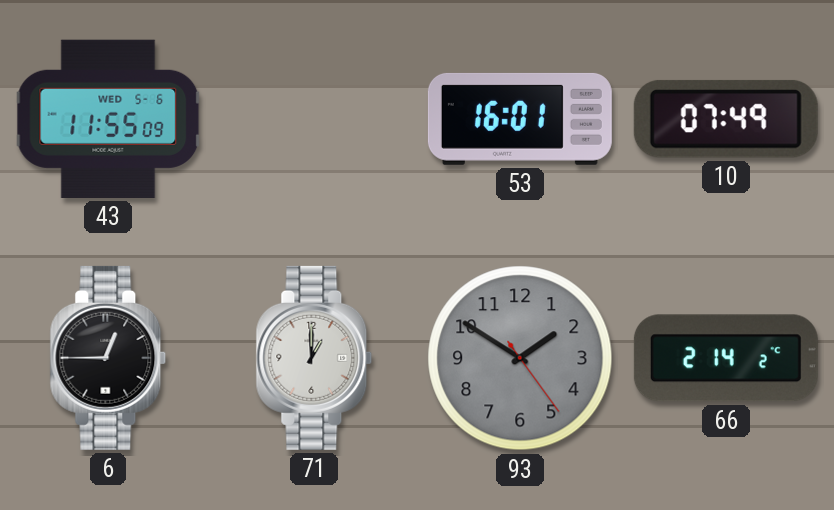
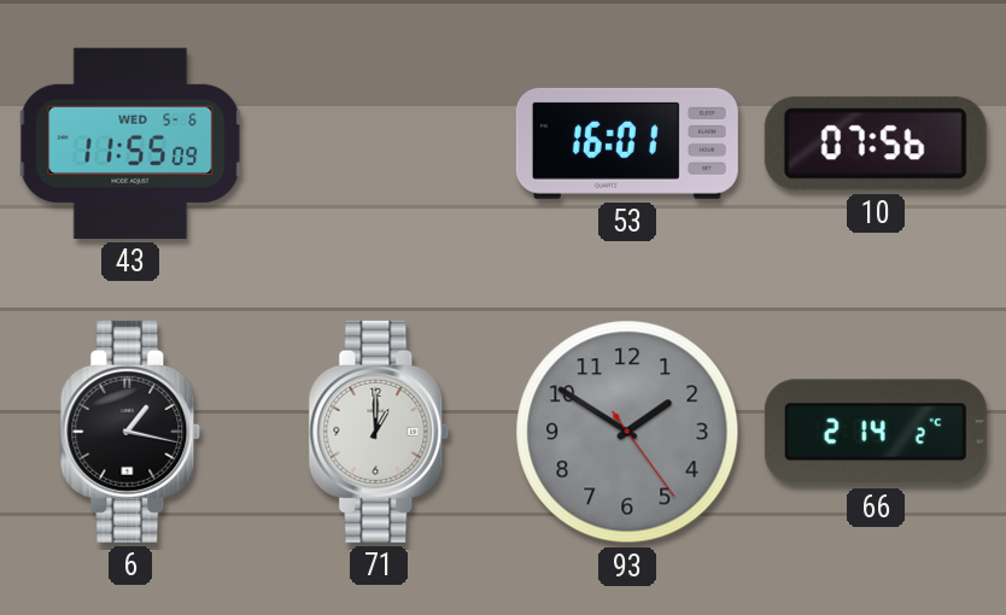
10: 07:49 -> 07:56 (876, 143)
6: 12:45 -> 1:17 (130, 432)
